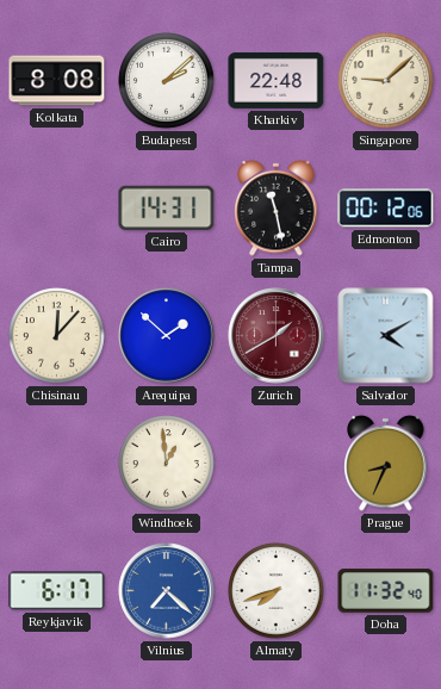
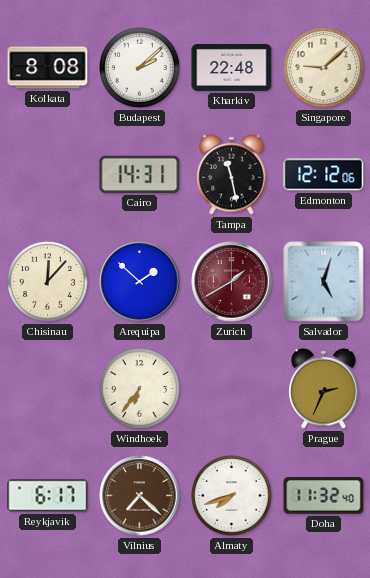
Edmonton: 00:12 -> 12:12 (324, 175)
Salvador: 4:10 -> 5:03 (324, 282)
Windhoek: 12:59 -> 6:36 (140, 389)
Prague: 8:34 -> 2:34 (324, 388)
Vilnius dial: blue -> brown (140, 496)
